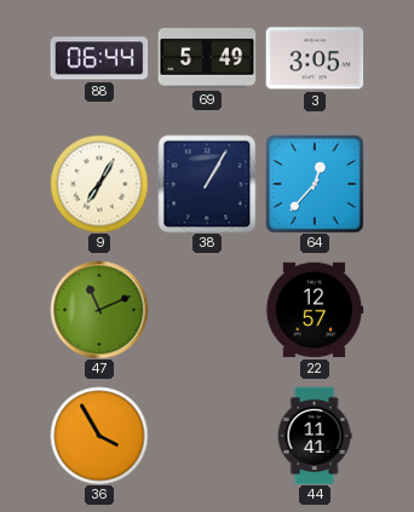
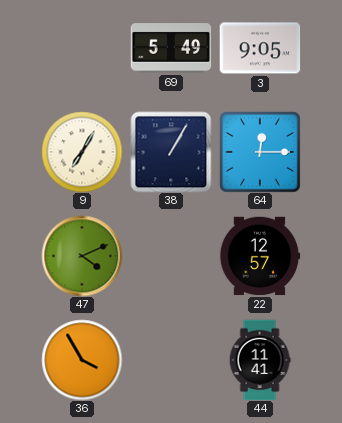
88: 06:44 -> none (99, 58)
3: 3:05 -> 9:05 (260, 48)
64: 12:37 -> 12:15 (260, 152)
47: 11:11 -> 4:11 (82, 256)
